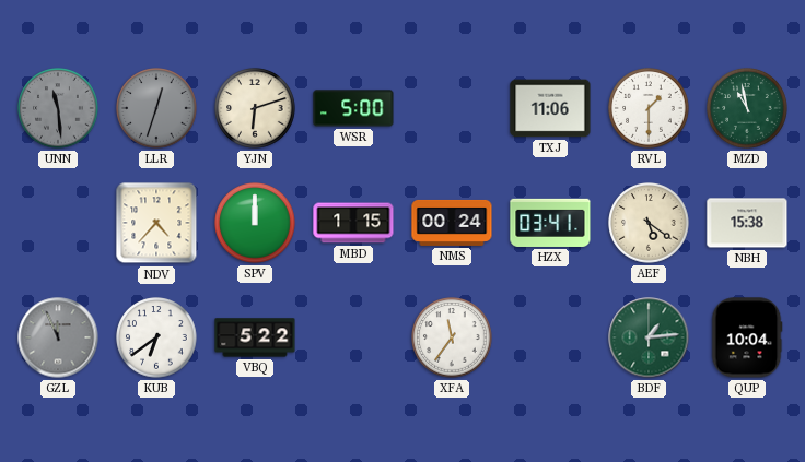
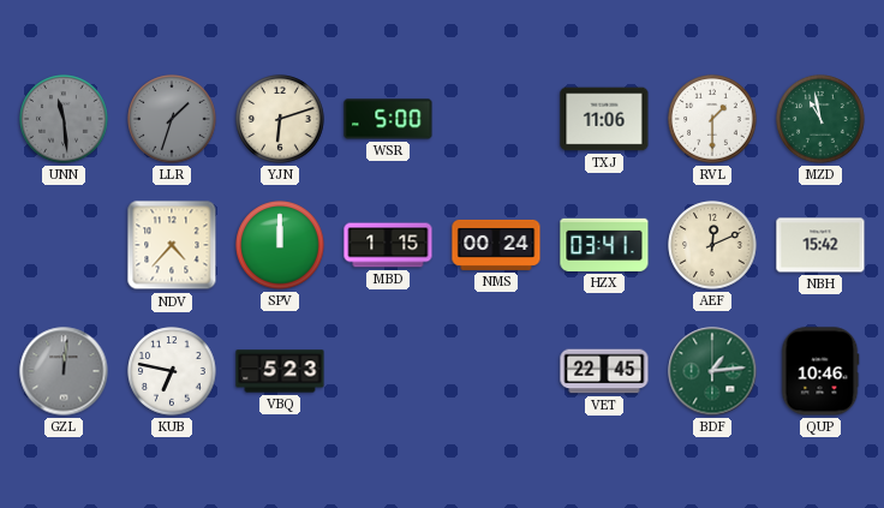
LLR: 12:33 -> 1:33 (172, 119)
AEF: 5:21 -> 12:11 (712, 245)
NBH: 15:38 -> 15:42 (820, 245)
GZL: 11:56 -> 12:01 (64, 371)
KUB: 6:39 -> 6:47 (172, 371)
VBQ: 5:22 -> 5:23 (280, 371)
XFA: 11:36 -> none (452, 337)
VET: none -> 22:45 (604, 371)
QUP: 10:04 -> 10:46 (820, 371)
